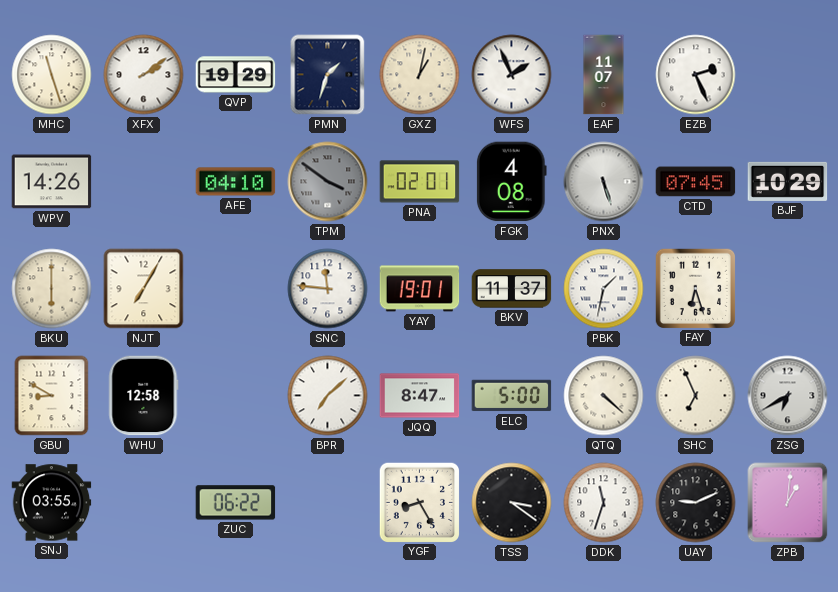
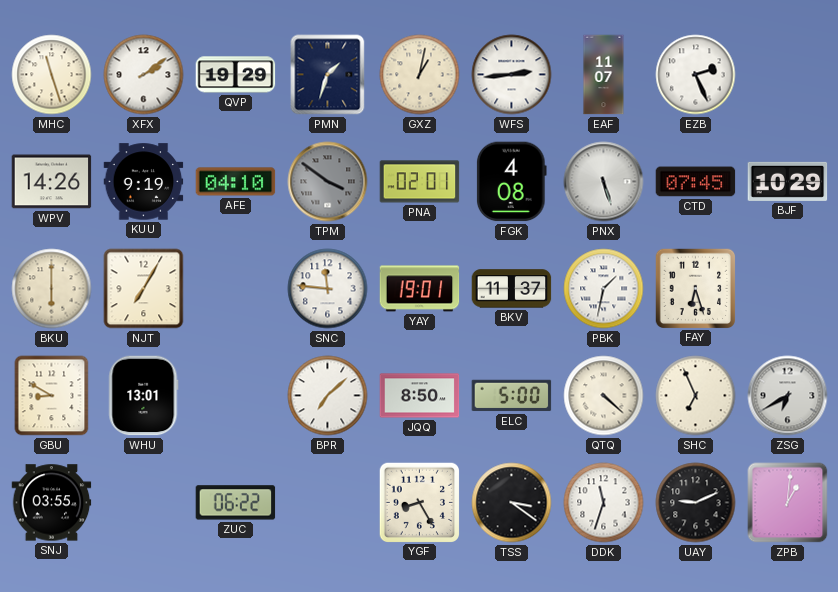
WFS: 1:56 -> 2:44 (512, 75)
KUU: none -> 9:19 (144, 182)
WHU: 12:58 -> 13:01 (144, 396)
JQQ: 8:47 -> 8:50 (420, 396)
